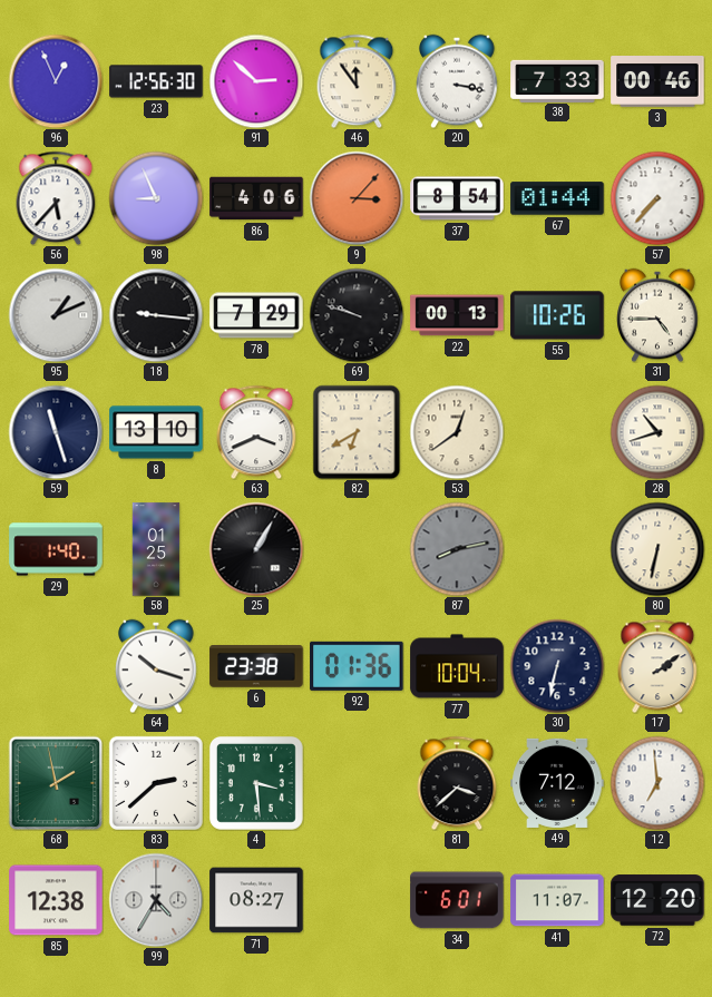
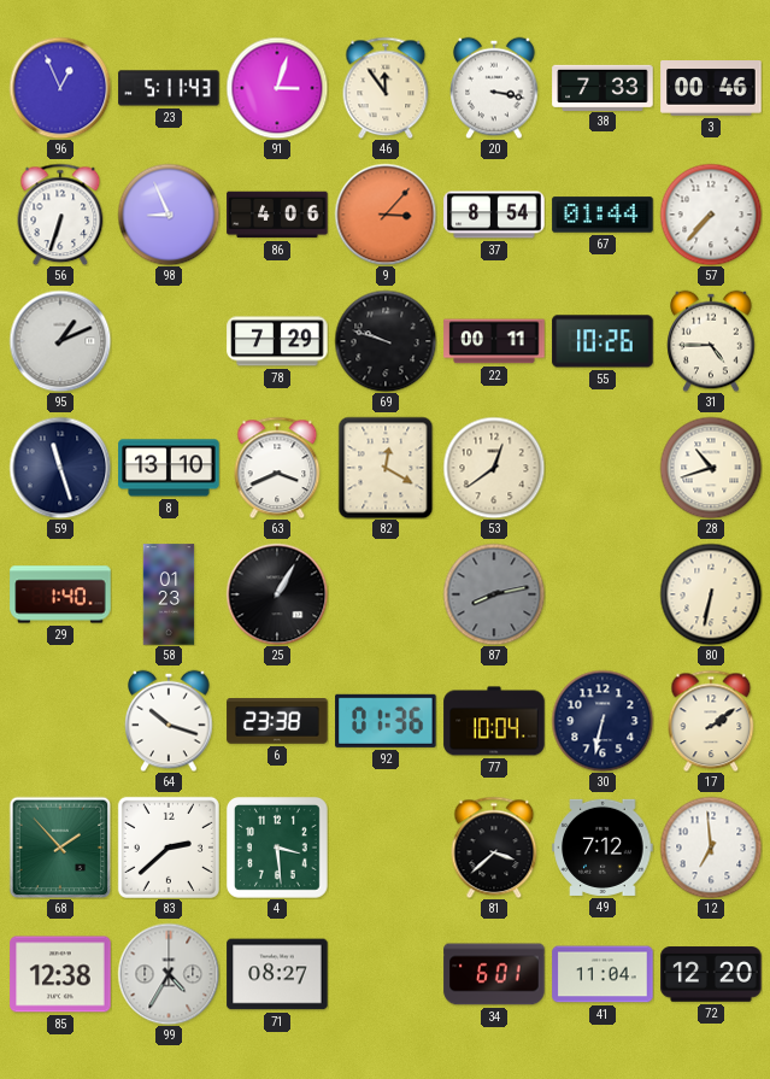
23: 12:56 -> 5:11 (169, 88)
91: 2:52 -> 3:03 (277, 88)
56: 5:37 -> 6:33 (60, 215)
18: 9:16 -> none (156, 315)
22: 00:13 -> 00:11 (494, 341)
82: 6:40 -> 12:20 (386, 468)
58: 01:25 -> 01:23 (169, 594)
68: 1:58 -> 1:53 (60, 848)
41: 11:07 -> 11:04 (603, 974)
